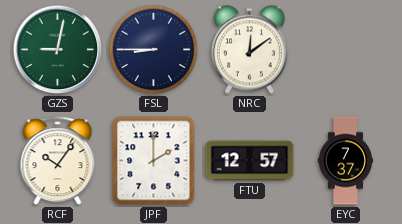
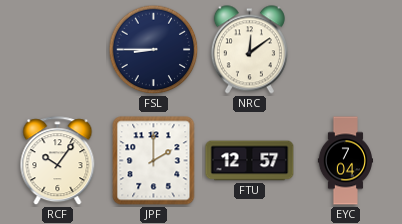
GZS: 9:02 -> none (58, 50)
EYC: 7:37 -> 7:04 (345, 161)
